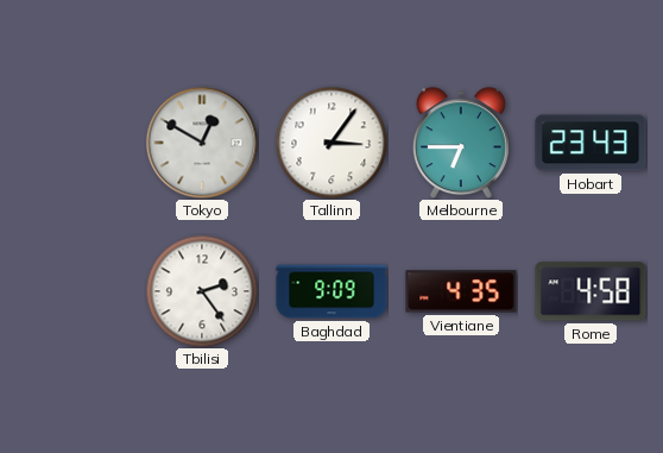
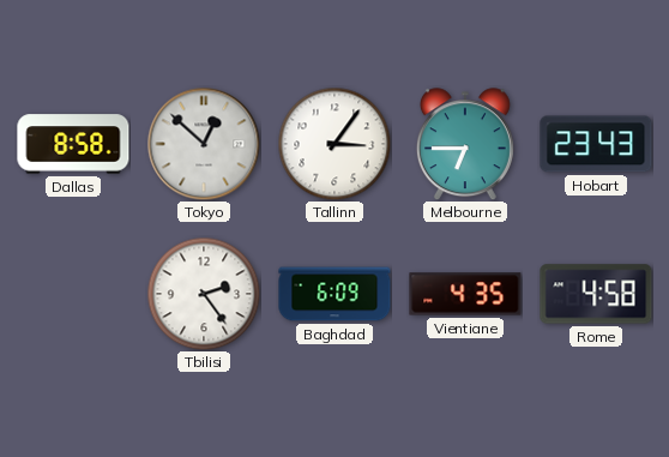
Dallas: none -> 8:58 (73, 144)
Tokyo: 12:50 -> 12:52 (204, 144)
Baghdad: 9:09 -> 6:09 (334, 294)
